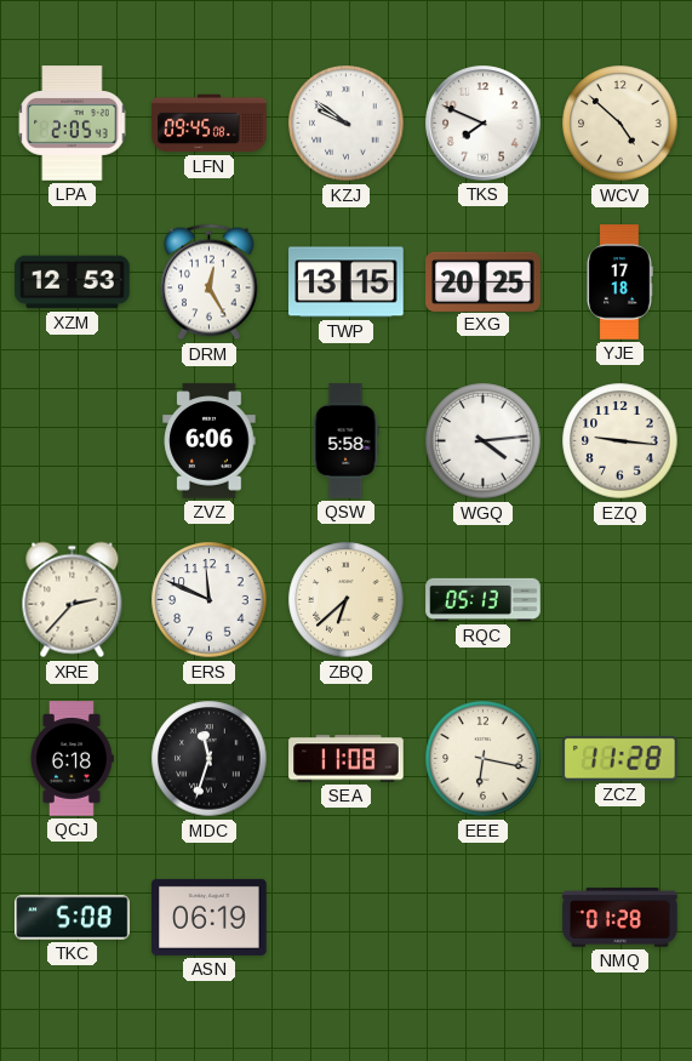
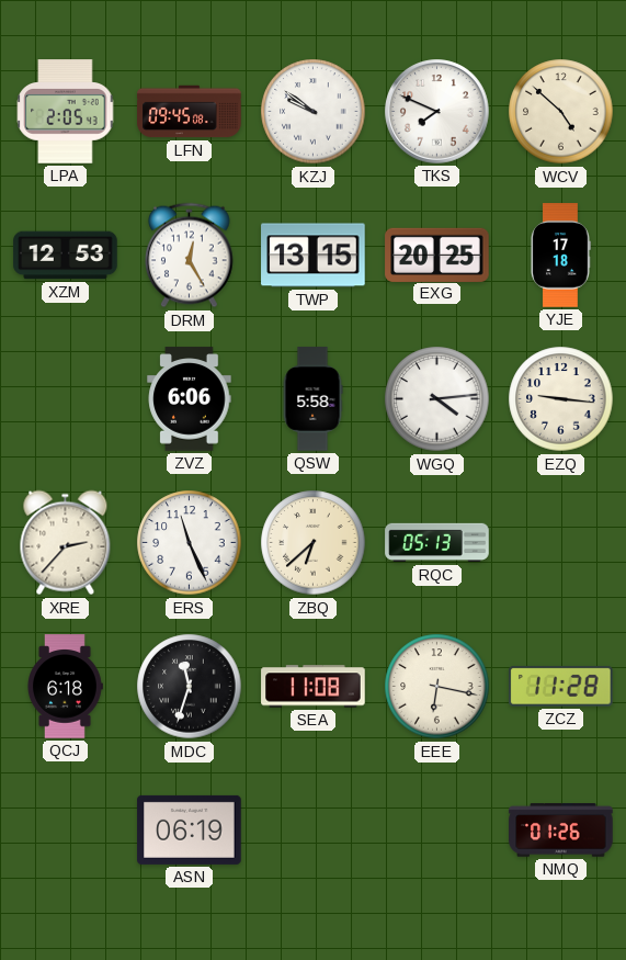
ERS: 11:49 -> 11:26 (190, 543)
TKC: 5:08 -> none (73, 918)
NMQ: 01:28 -> 01:26 (561, 831)
